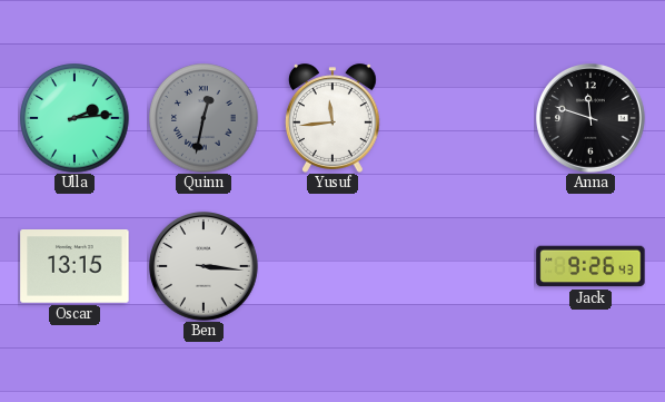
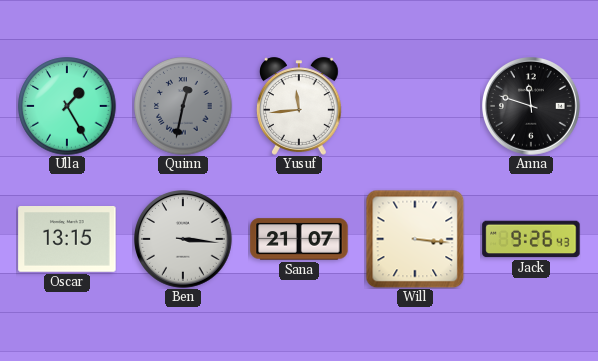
Ulla: 2:14 -> 1:25 (67, 106)
Sana: none -> 21:07 (299, 239)
Will: none -> 3:16 (415, 239)
